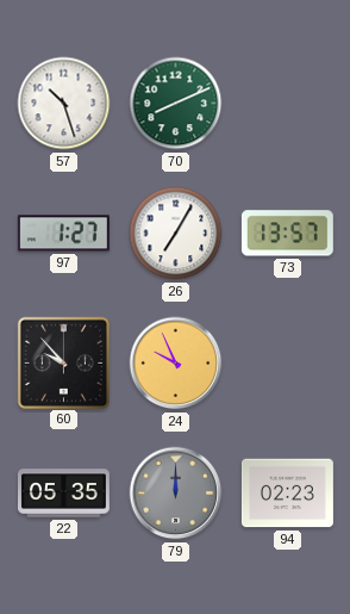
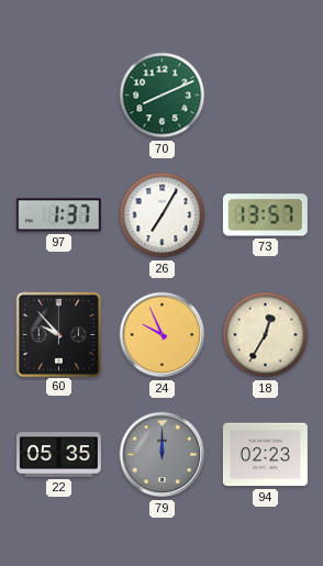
57: 10:27 -> none (64, 104)
97: 1:27 -> 1:37 (58, 215)
18: none -> 12:35 (266, 335)
